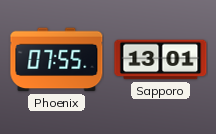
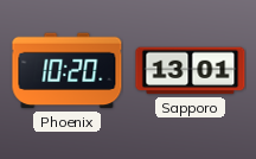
Phoenix: 07:55 -> 10:20 (68, 71)
